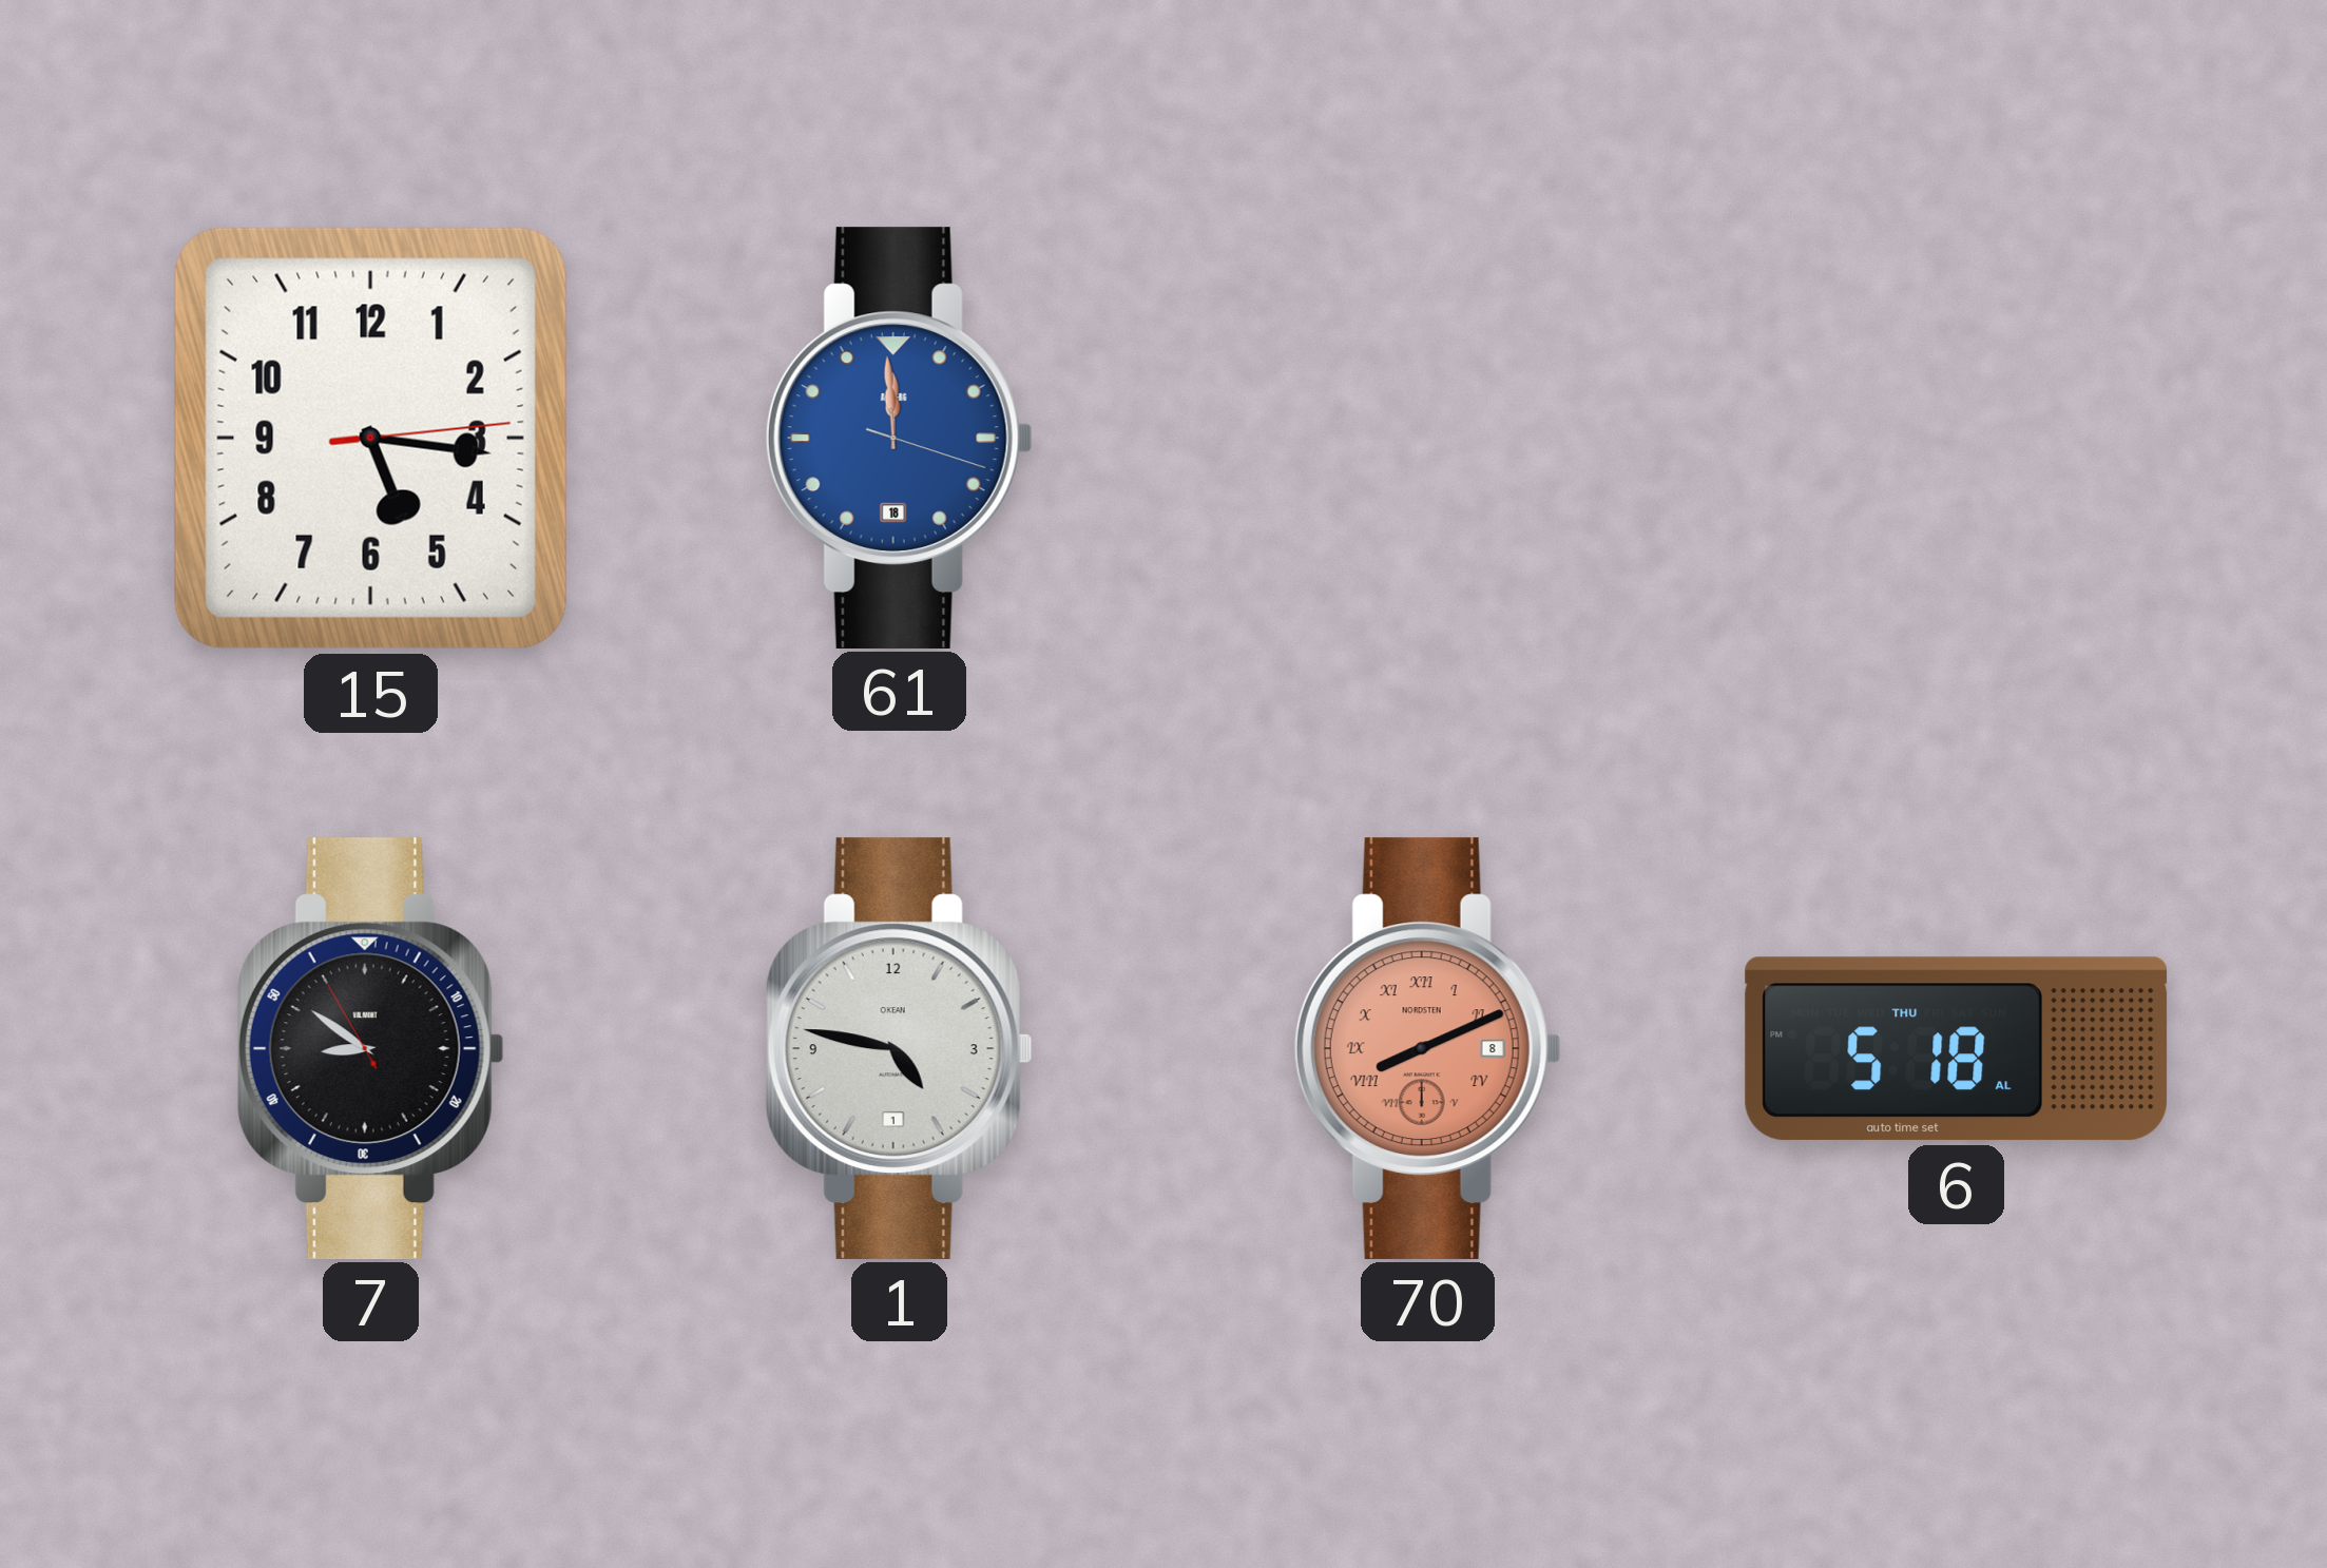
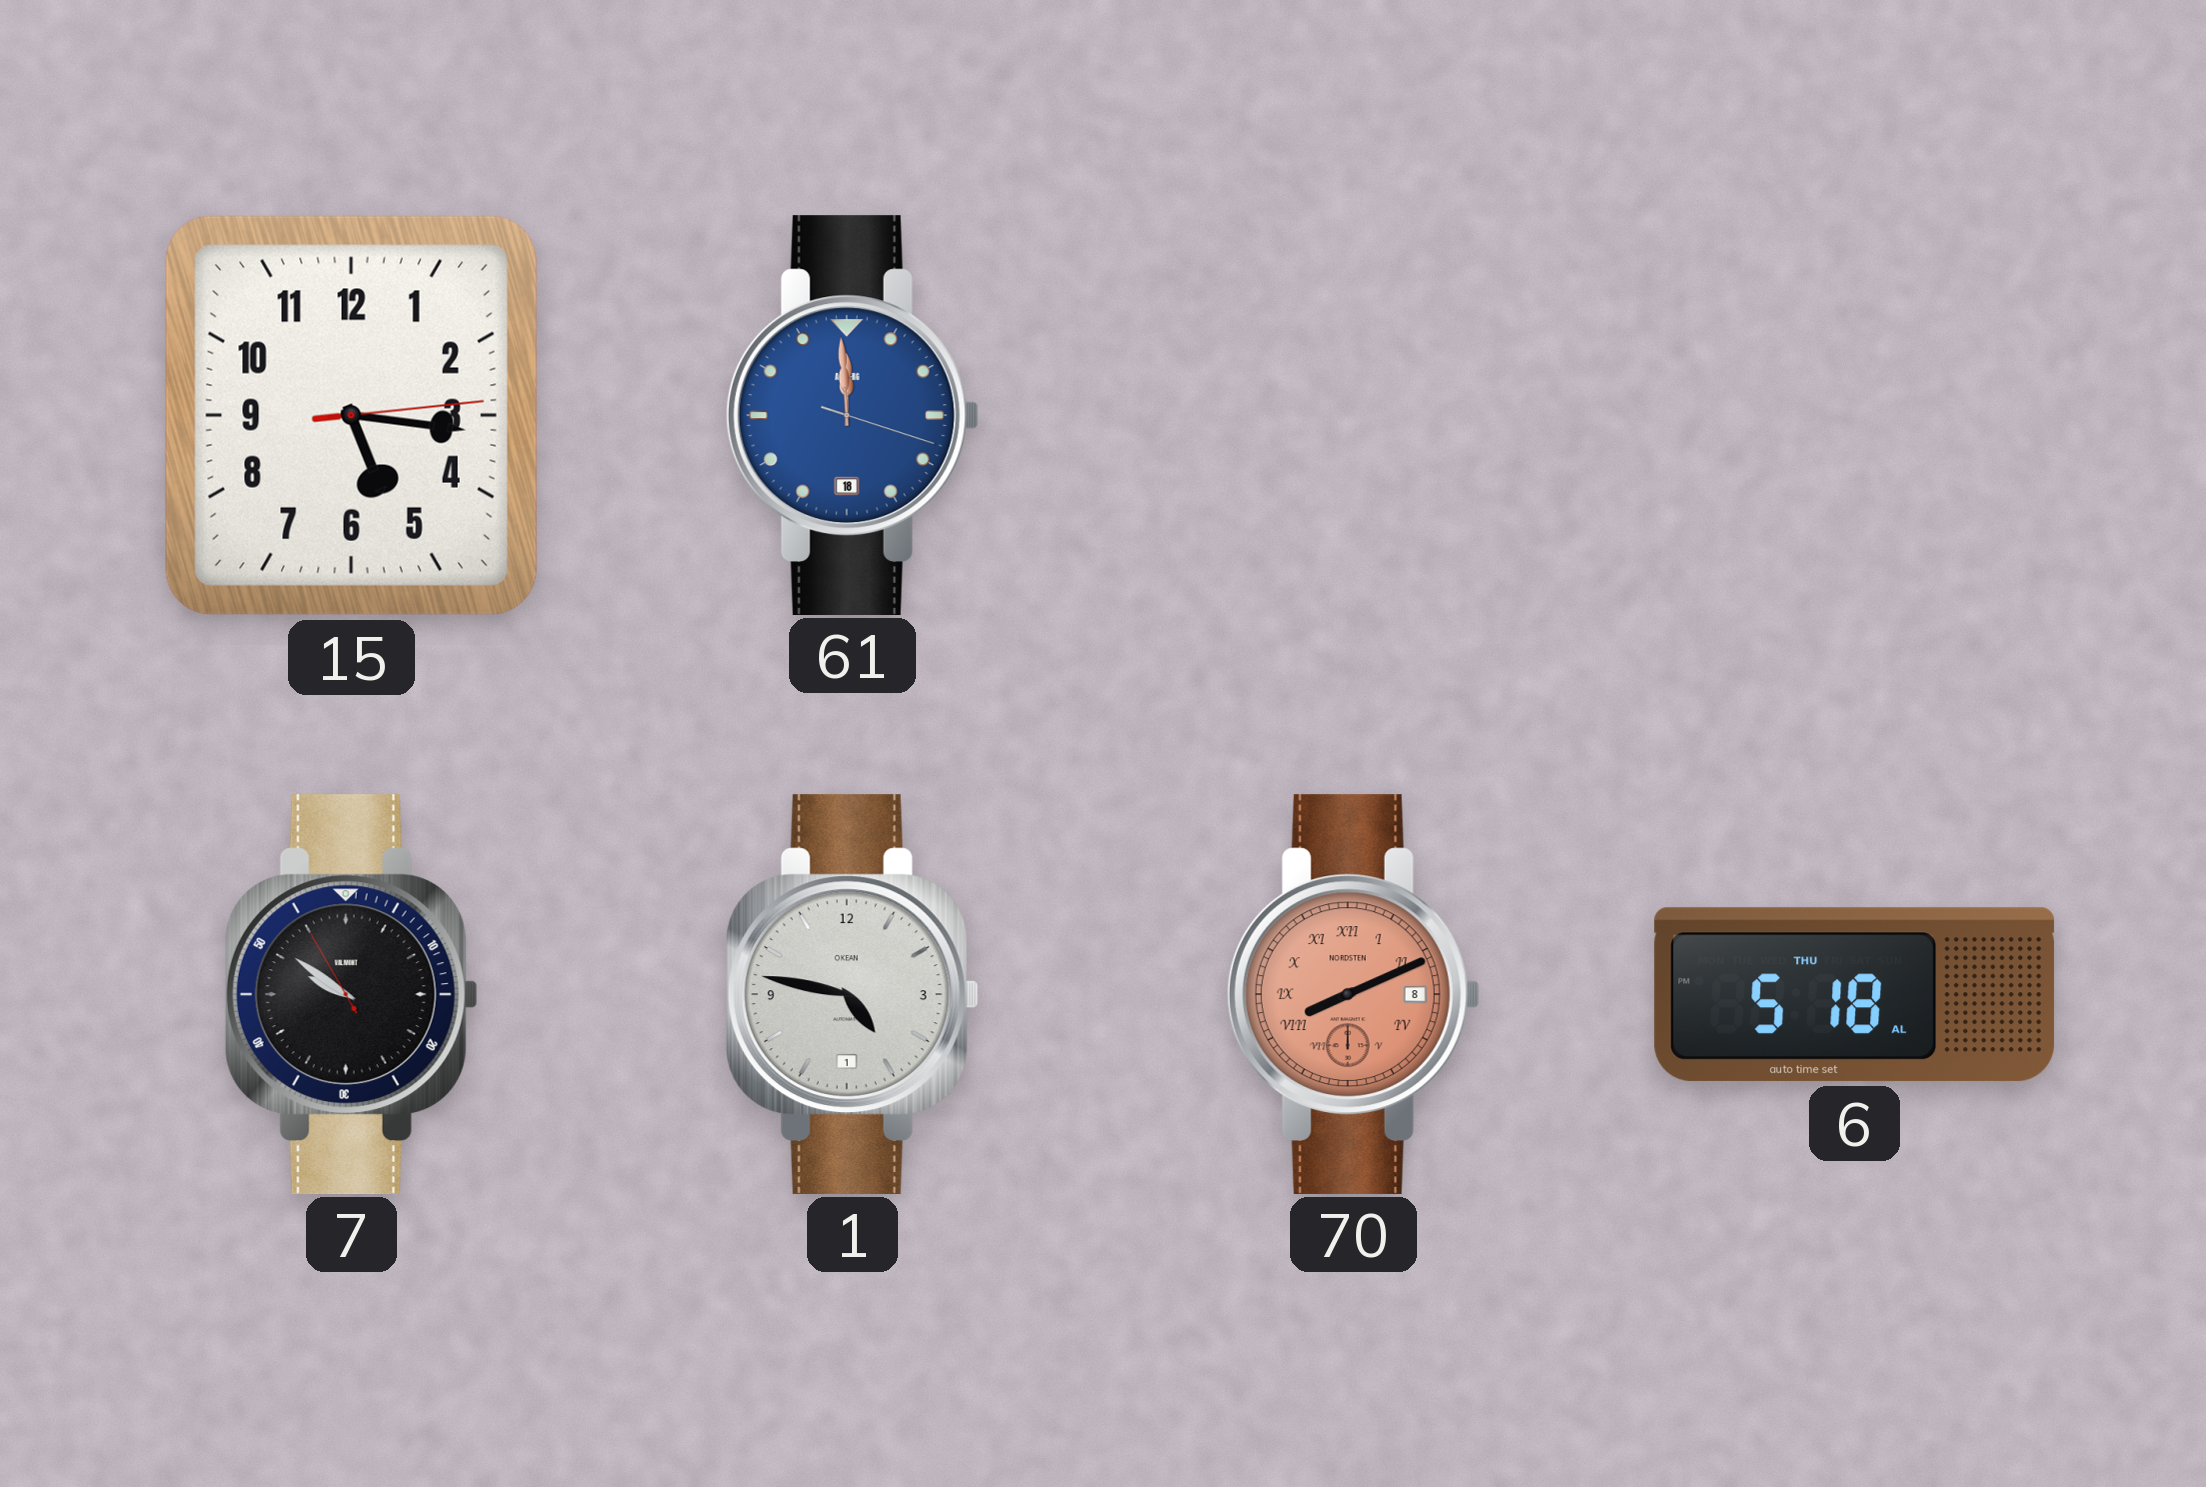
7: 8:50 -> 9:50 (351, 994)
